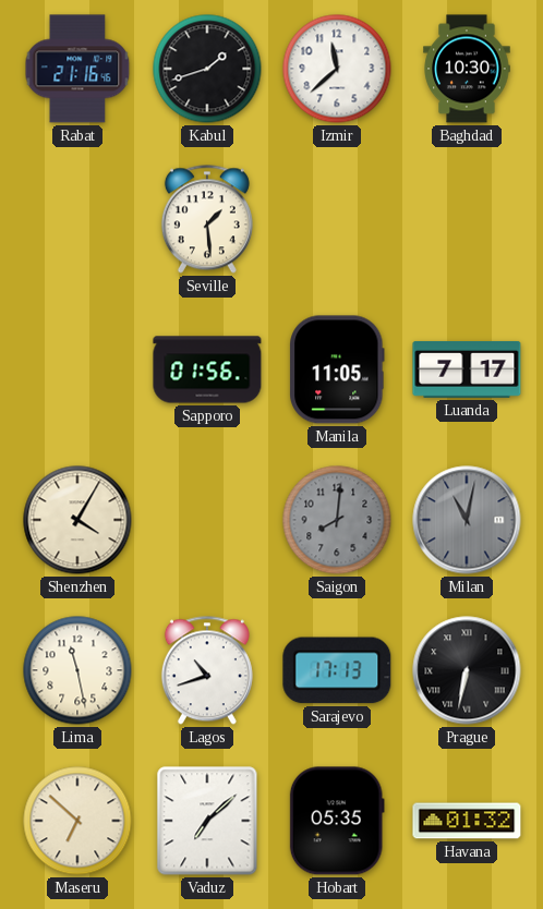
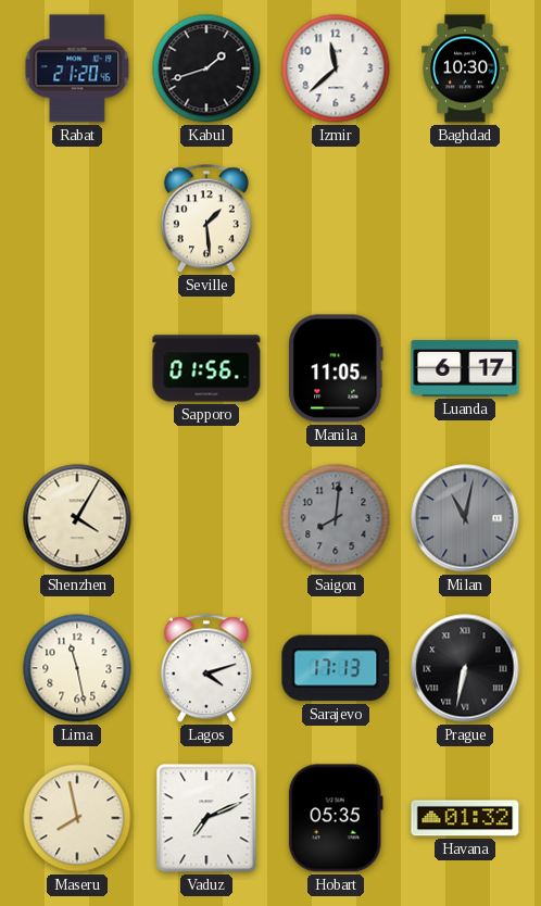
Rabat: 21:16 -> 21:20 (77, 68)
Luanda: 7:17 -> 6:17 (465, 368)
Lagos: 10:42 -> 4:12 (206, 668)
Maseru: 6:52 -> 7:58 (77, 818)
Vaduz: 7:08 -> 7:11 (206, 818)
